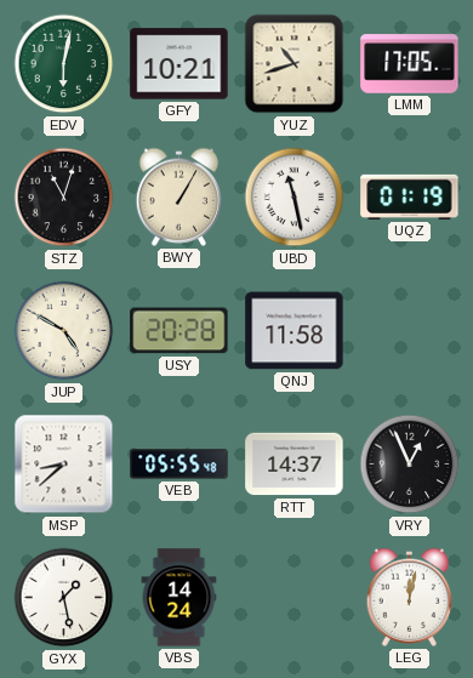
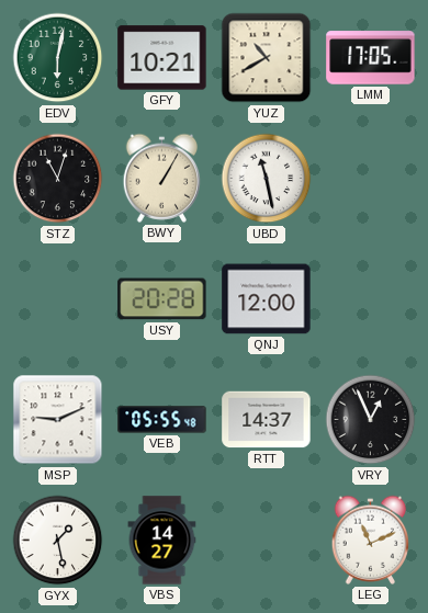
YUZ: 10:42 -> 10:40 (267, 58)
UQZ: 01:19 -> none (410, 196)
JUP: 4:50 -> none (64, 331)
QNJ: 11:58 -> 12:00 (267, 299)
MSP: 8:38 -> 9:11 (58, 420)
VBS: 14:24 -> 14:27 (162, 541)
LEG: 12:02 -> 11:11 (371, 540)
